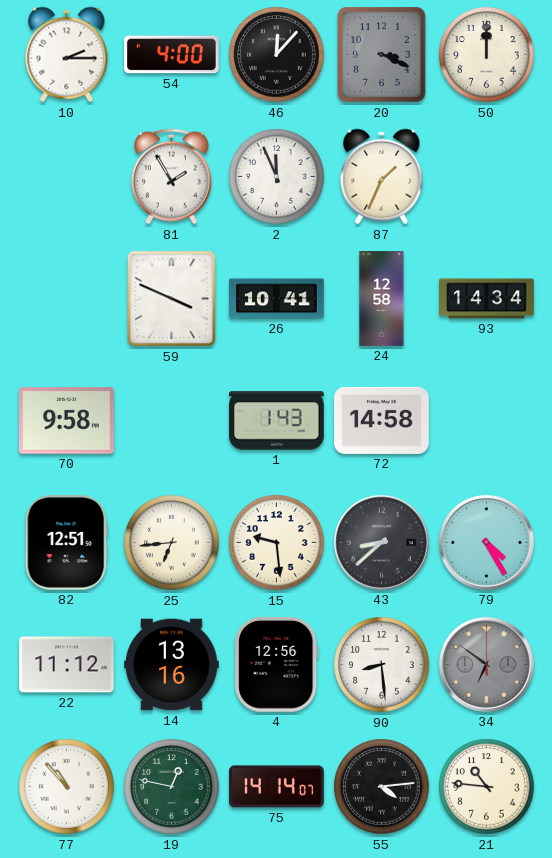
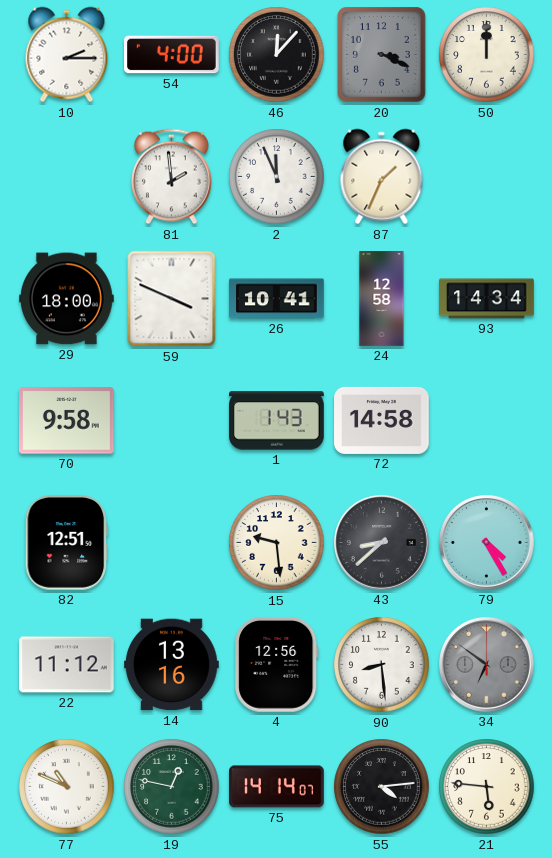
81: 1:55 -> 1:59 (172, 177)
29: none -> 18:00 (67, 299)
25: 6:44 -> none (172, 543)
77: 10:53 -> 10:49 (67, 787)
21: 10:46 -> 5:46 (487, 787)
